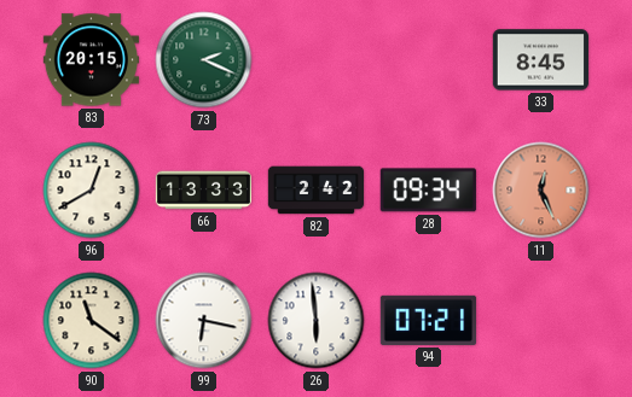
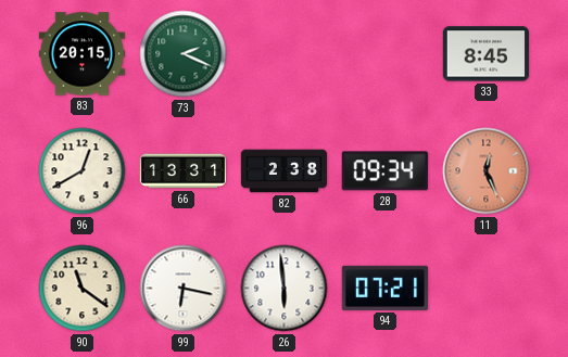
66: 13:33 -> 13:31 (182, 171)
82: 2:42 -> 2:38 (285, 171)
